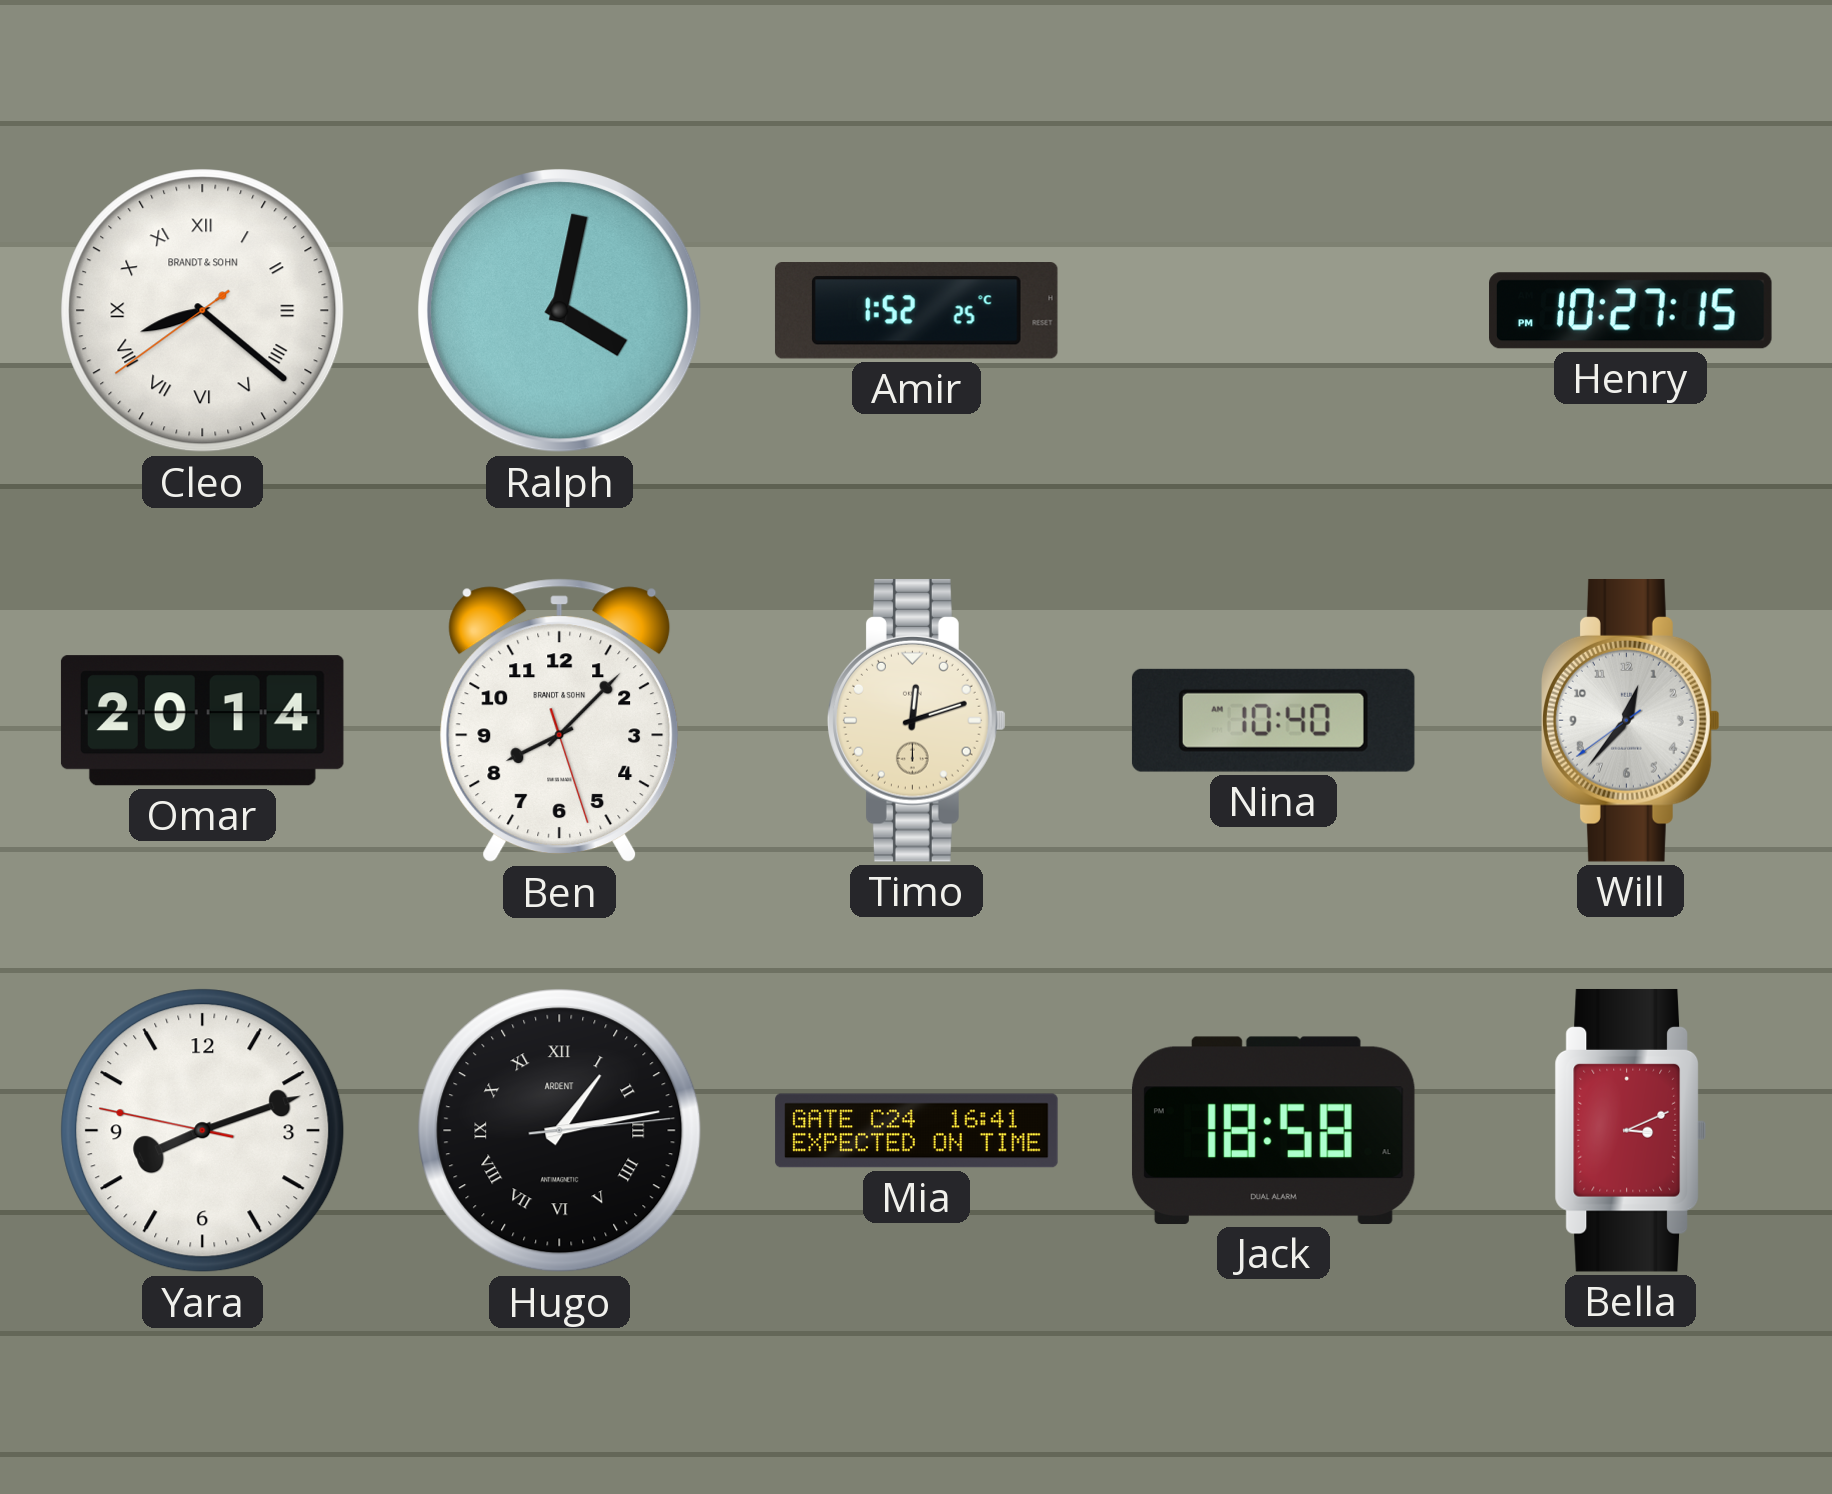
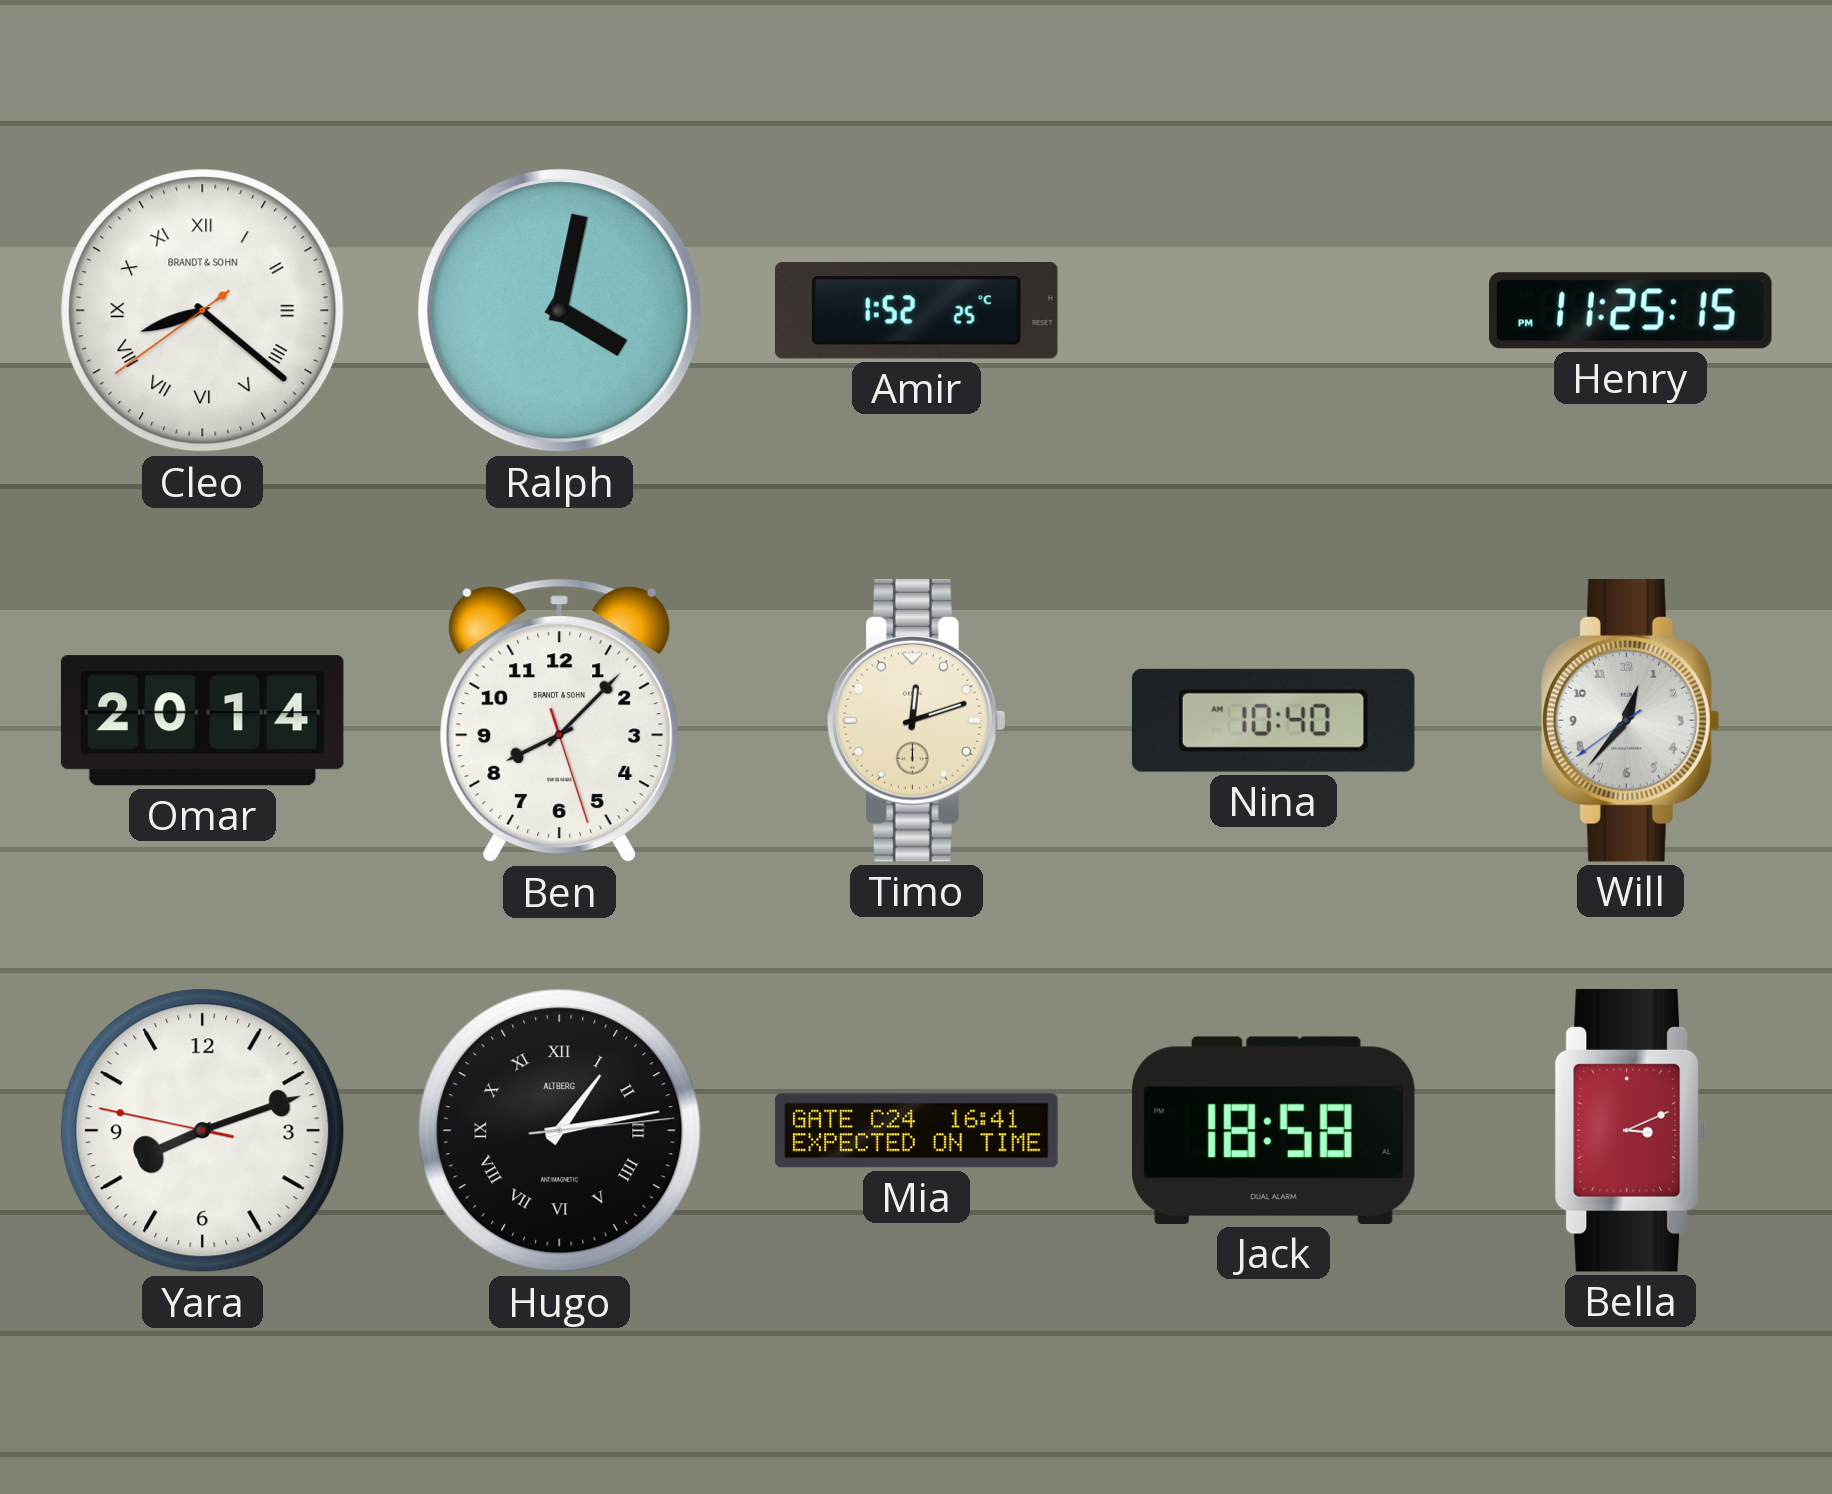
Henry: 10:27 -> 11:25 (1631, 311)
Hugo brand: ARDENT -> ALTBERG (560, 1131)
